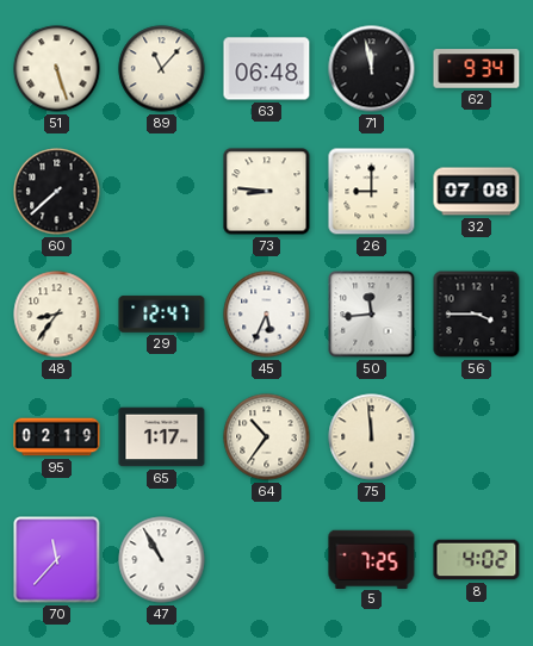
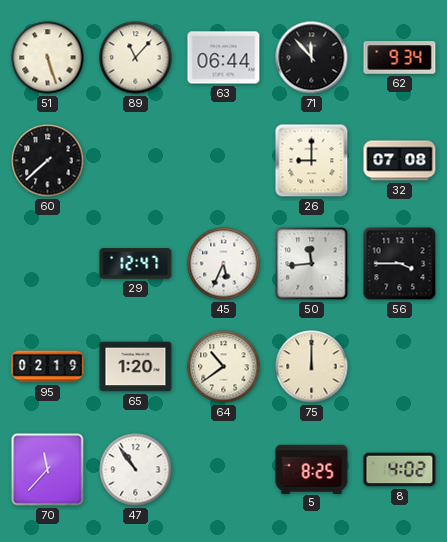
63: 06:48 -> 06:44 (224, 58)
71: 11:58 -> 11:53 (312, 58)
73: 8:46 -> none (267, 192)
48: 8:36 -> none (57, 315)
65: 1:17 -> 1:20 (136, 367)
64: 10:36 -> 10:39 (224, 367)
75: 11:59 -> 12:00 (312, 367)
47: 10:55 -> 10:54 (136, 470)
5: 7:25 -> 8:25 (312, 469)
